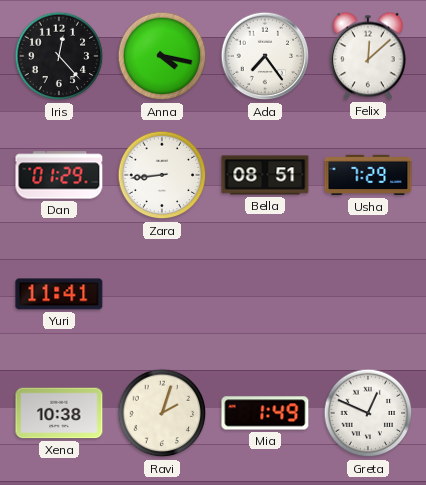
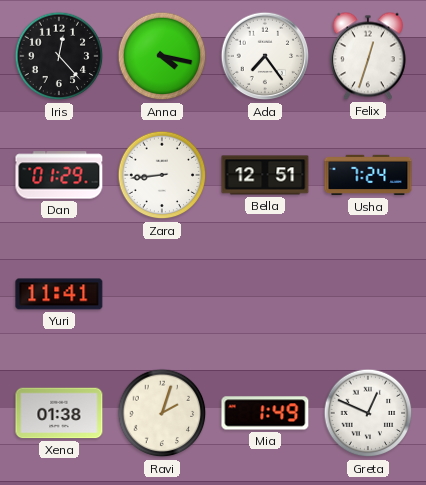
Felix: 12:08 -> 12:33 (368, 56)
Bella: 08:51 -> 12:51 (265, 175)
Usha: 7:29 -> 7:24 (368, 175)
Xena: 10:38 -> 01:38 (59, 413)
